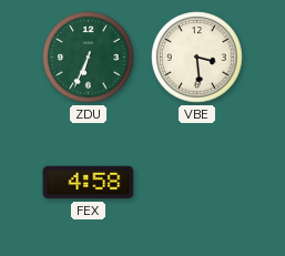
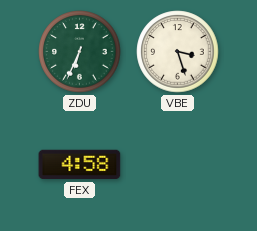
VBE: 3:29 -> 3:27 (178, 52)
